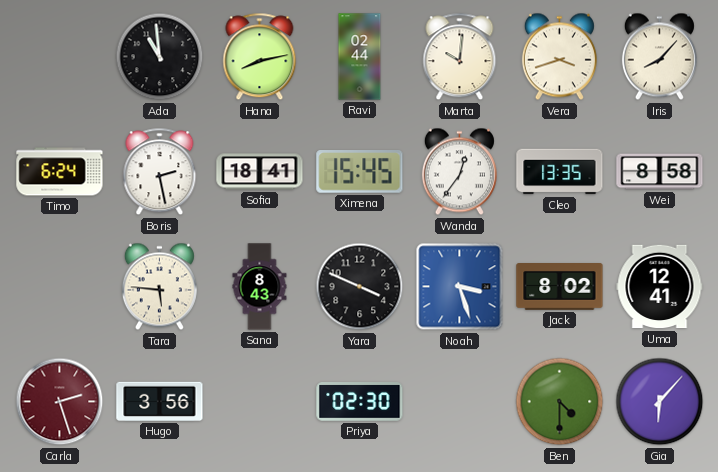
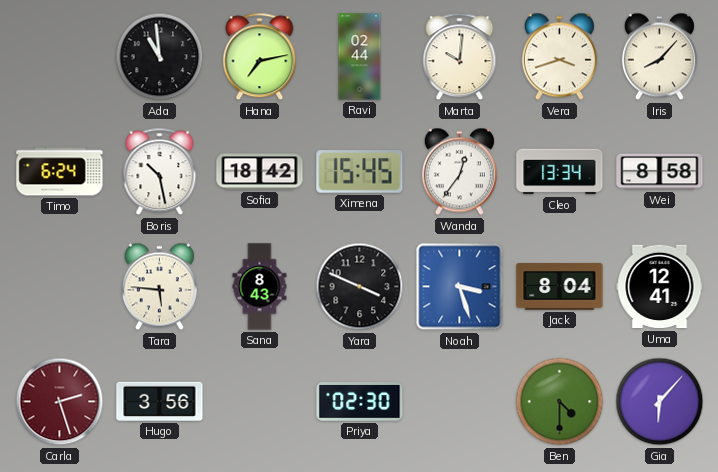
Hana: 8:13 -> 7:13 (260, 57)
Boris: 2:28 -> 10:28 (160, 172)
Sofia: 18:41 -> 18:42 (260, 172)
Cleo: 13:35 -> 13:34 (560, 172)
Jack: 8:02 -> 8:04 (560, 287)
